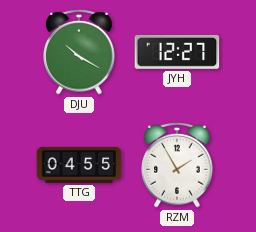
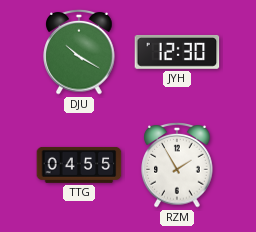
JYH: 12:27 -> 12:30 (177, 52)
